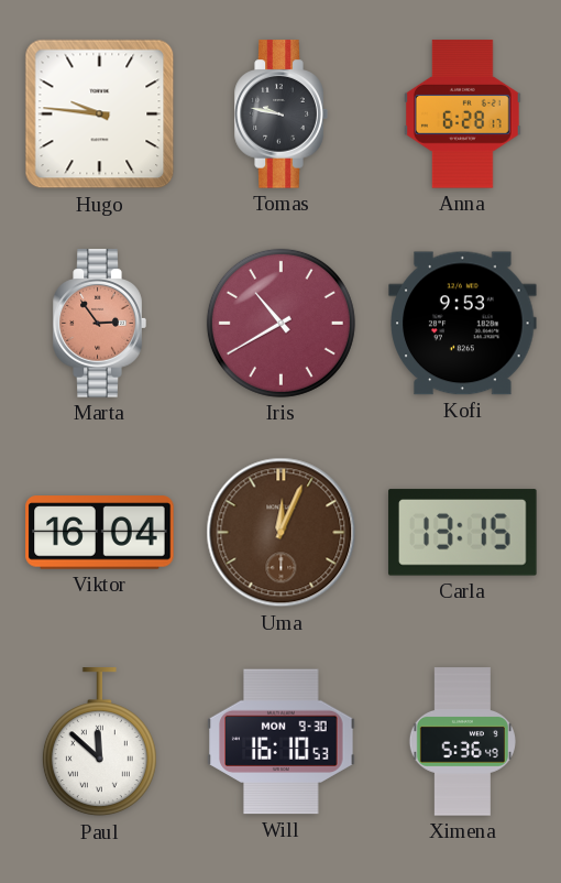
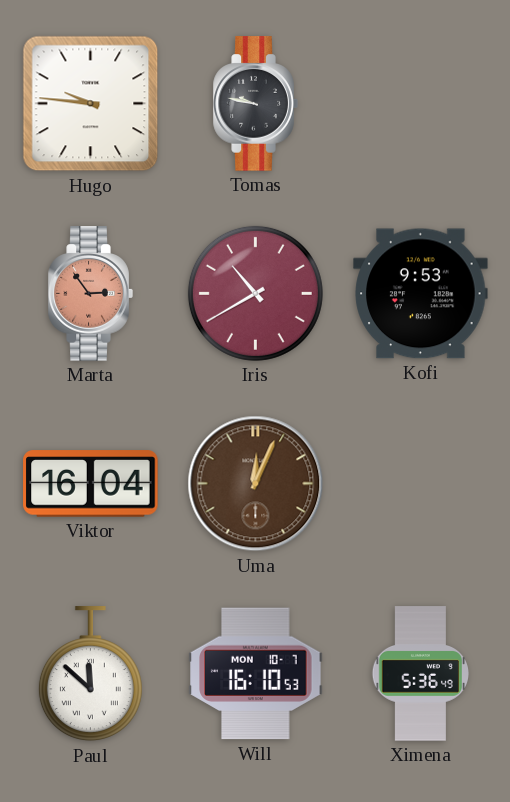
Anna: 6:28 -> none (462, 115)
Carla: 13:15 -> none (463, 533)
Will date: MON 9-30 -> MON 10-7 (256, 674)
